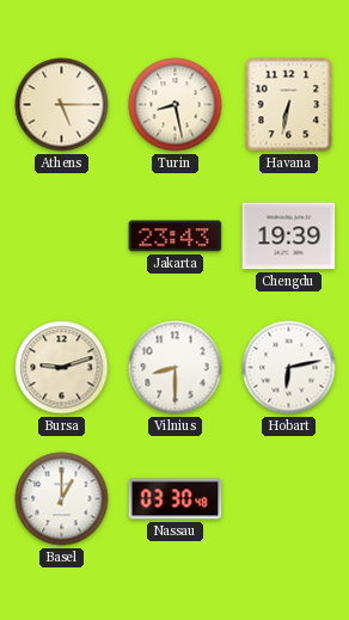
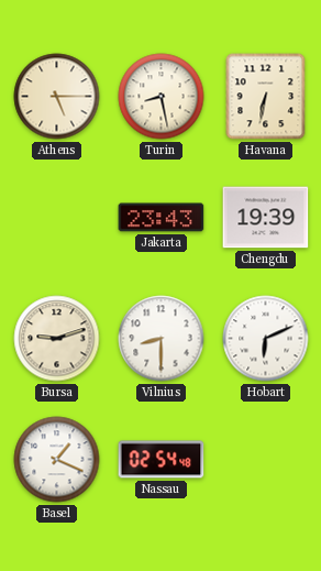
Hobart: 6:13 -> 6:11 (266, 339)
Basel: 1:00 -> 1:19 (57, 460)
Nassau: 03:30 -> 02:54 (162, 460)
